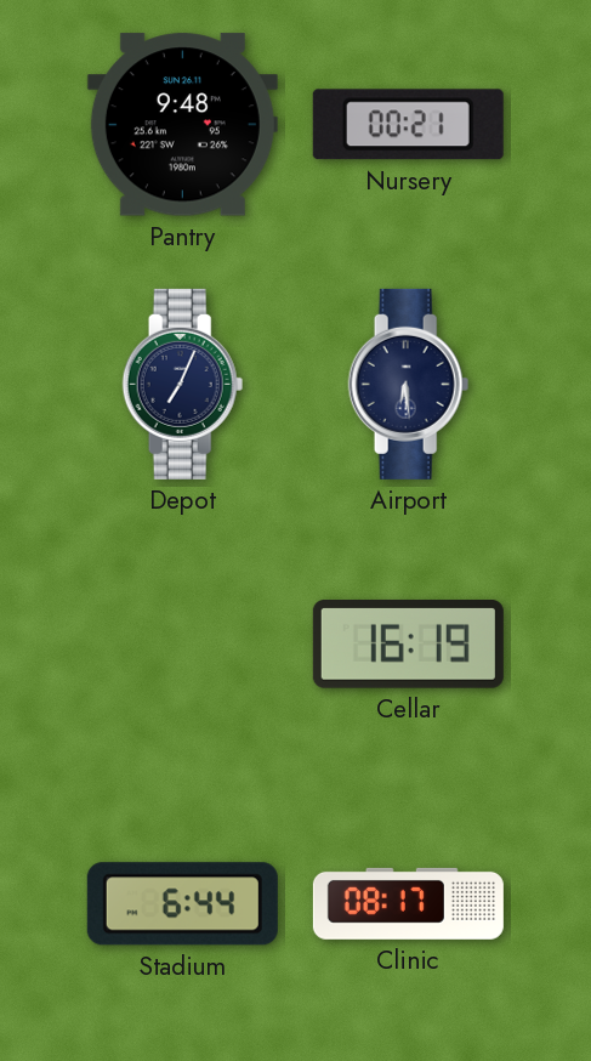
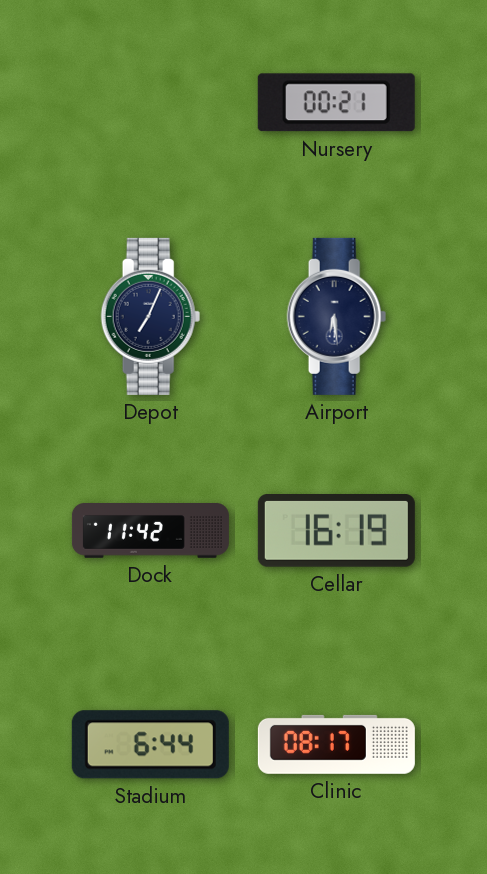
Pantry: 9:48 -> none (182, 125)
Dock: none -> 11:42 (150, 531)
